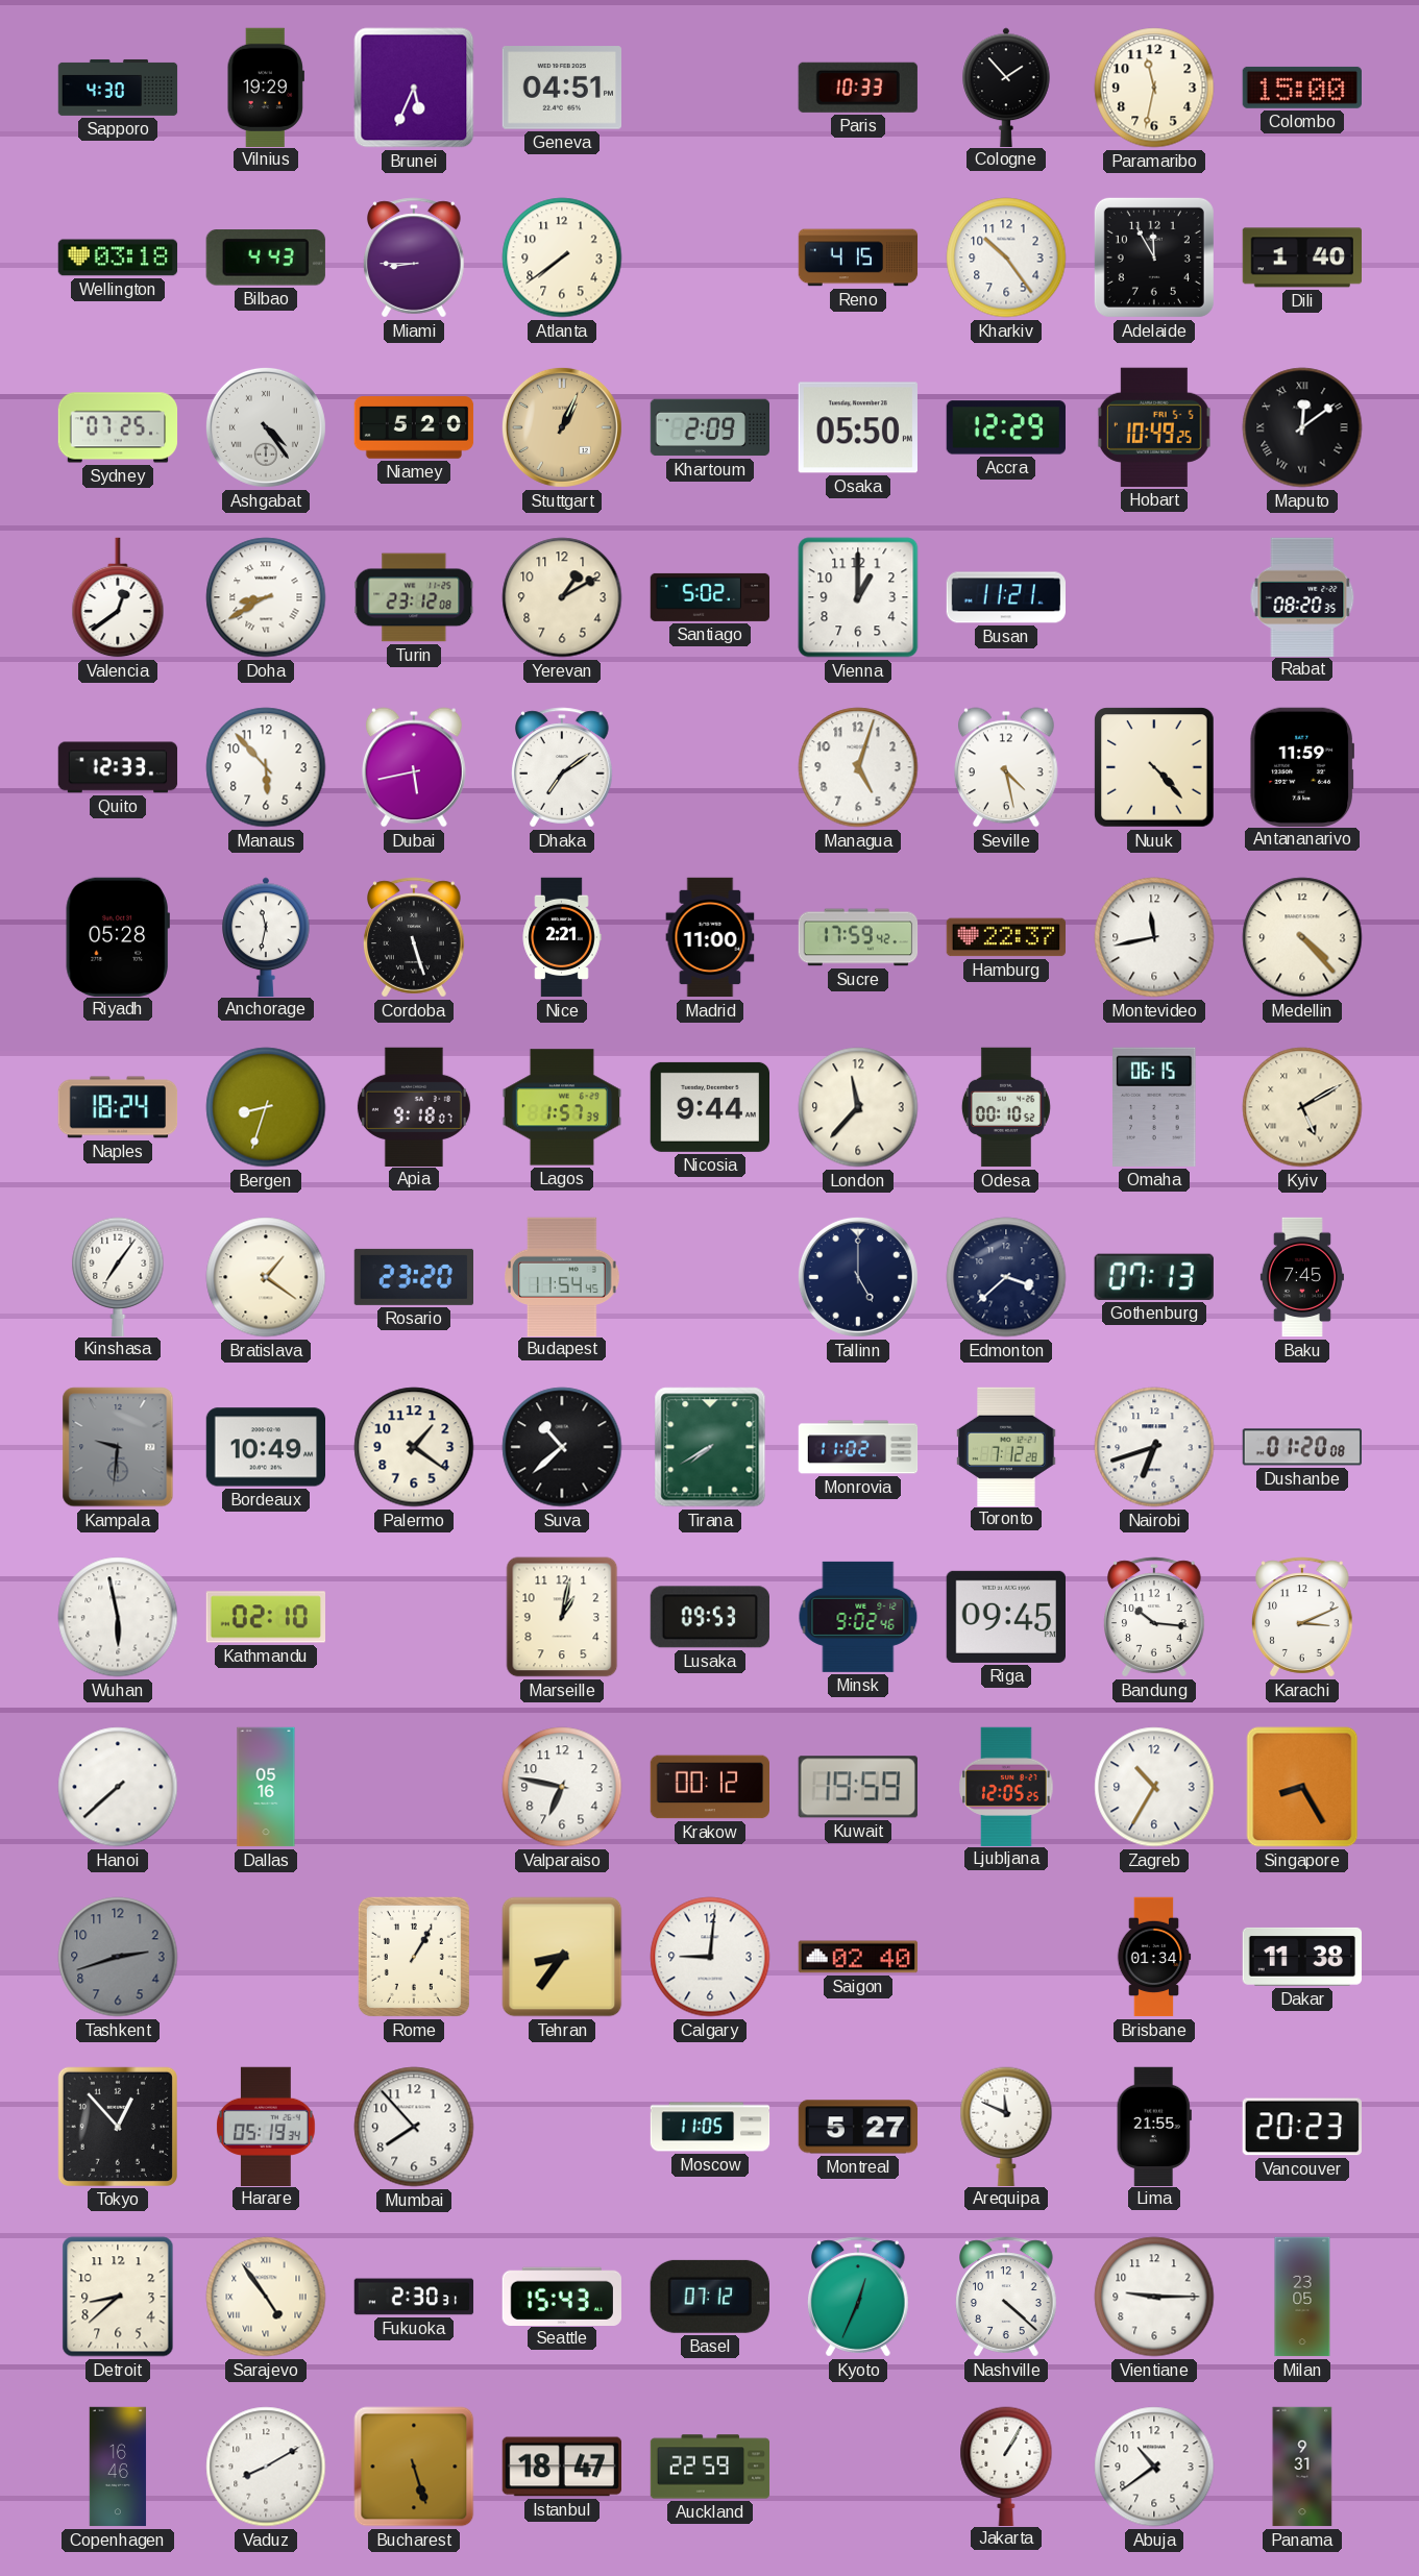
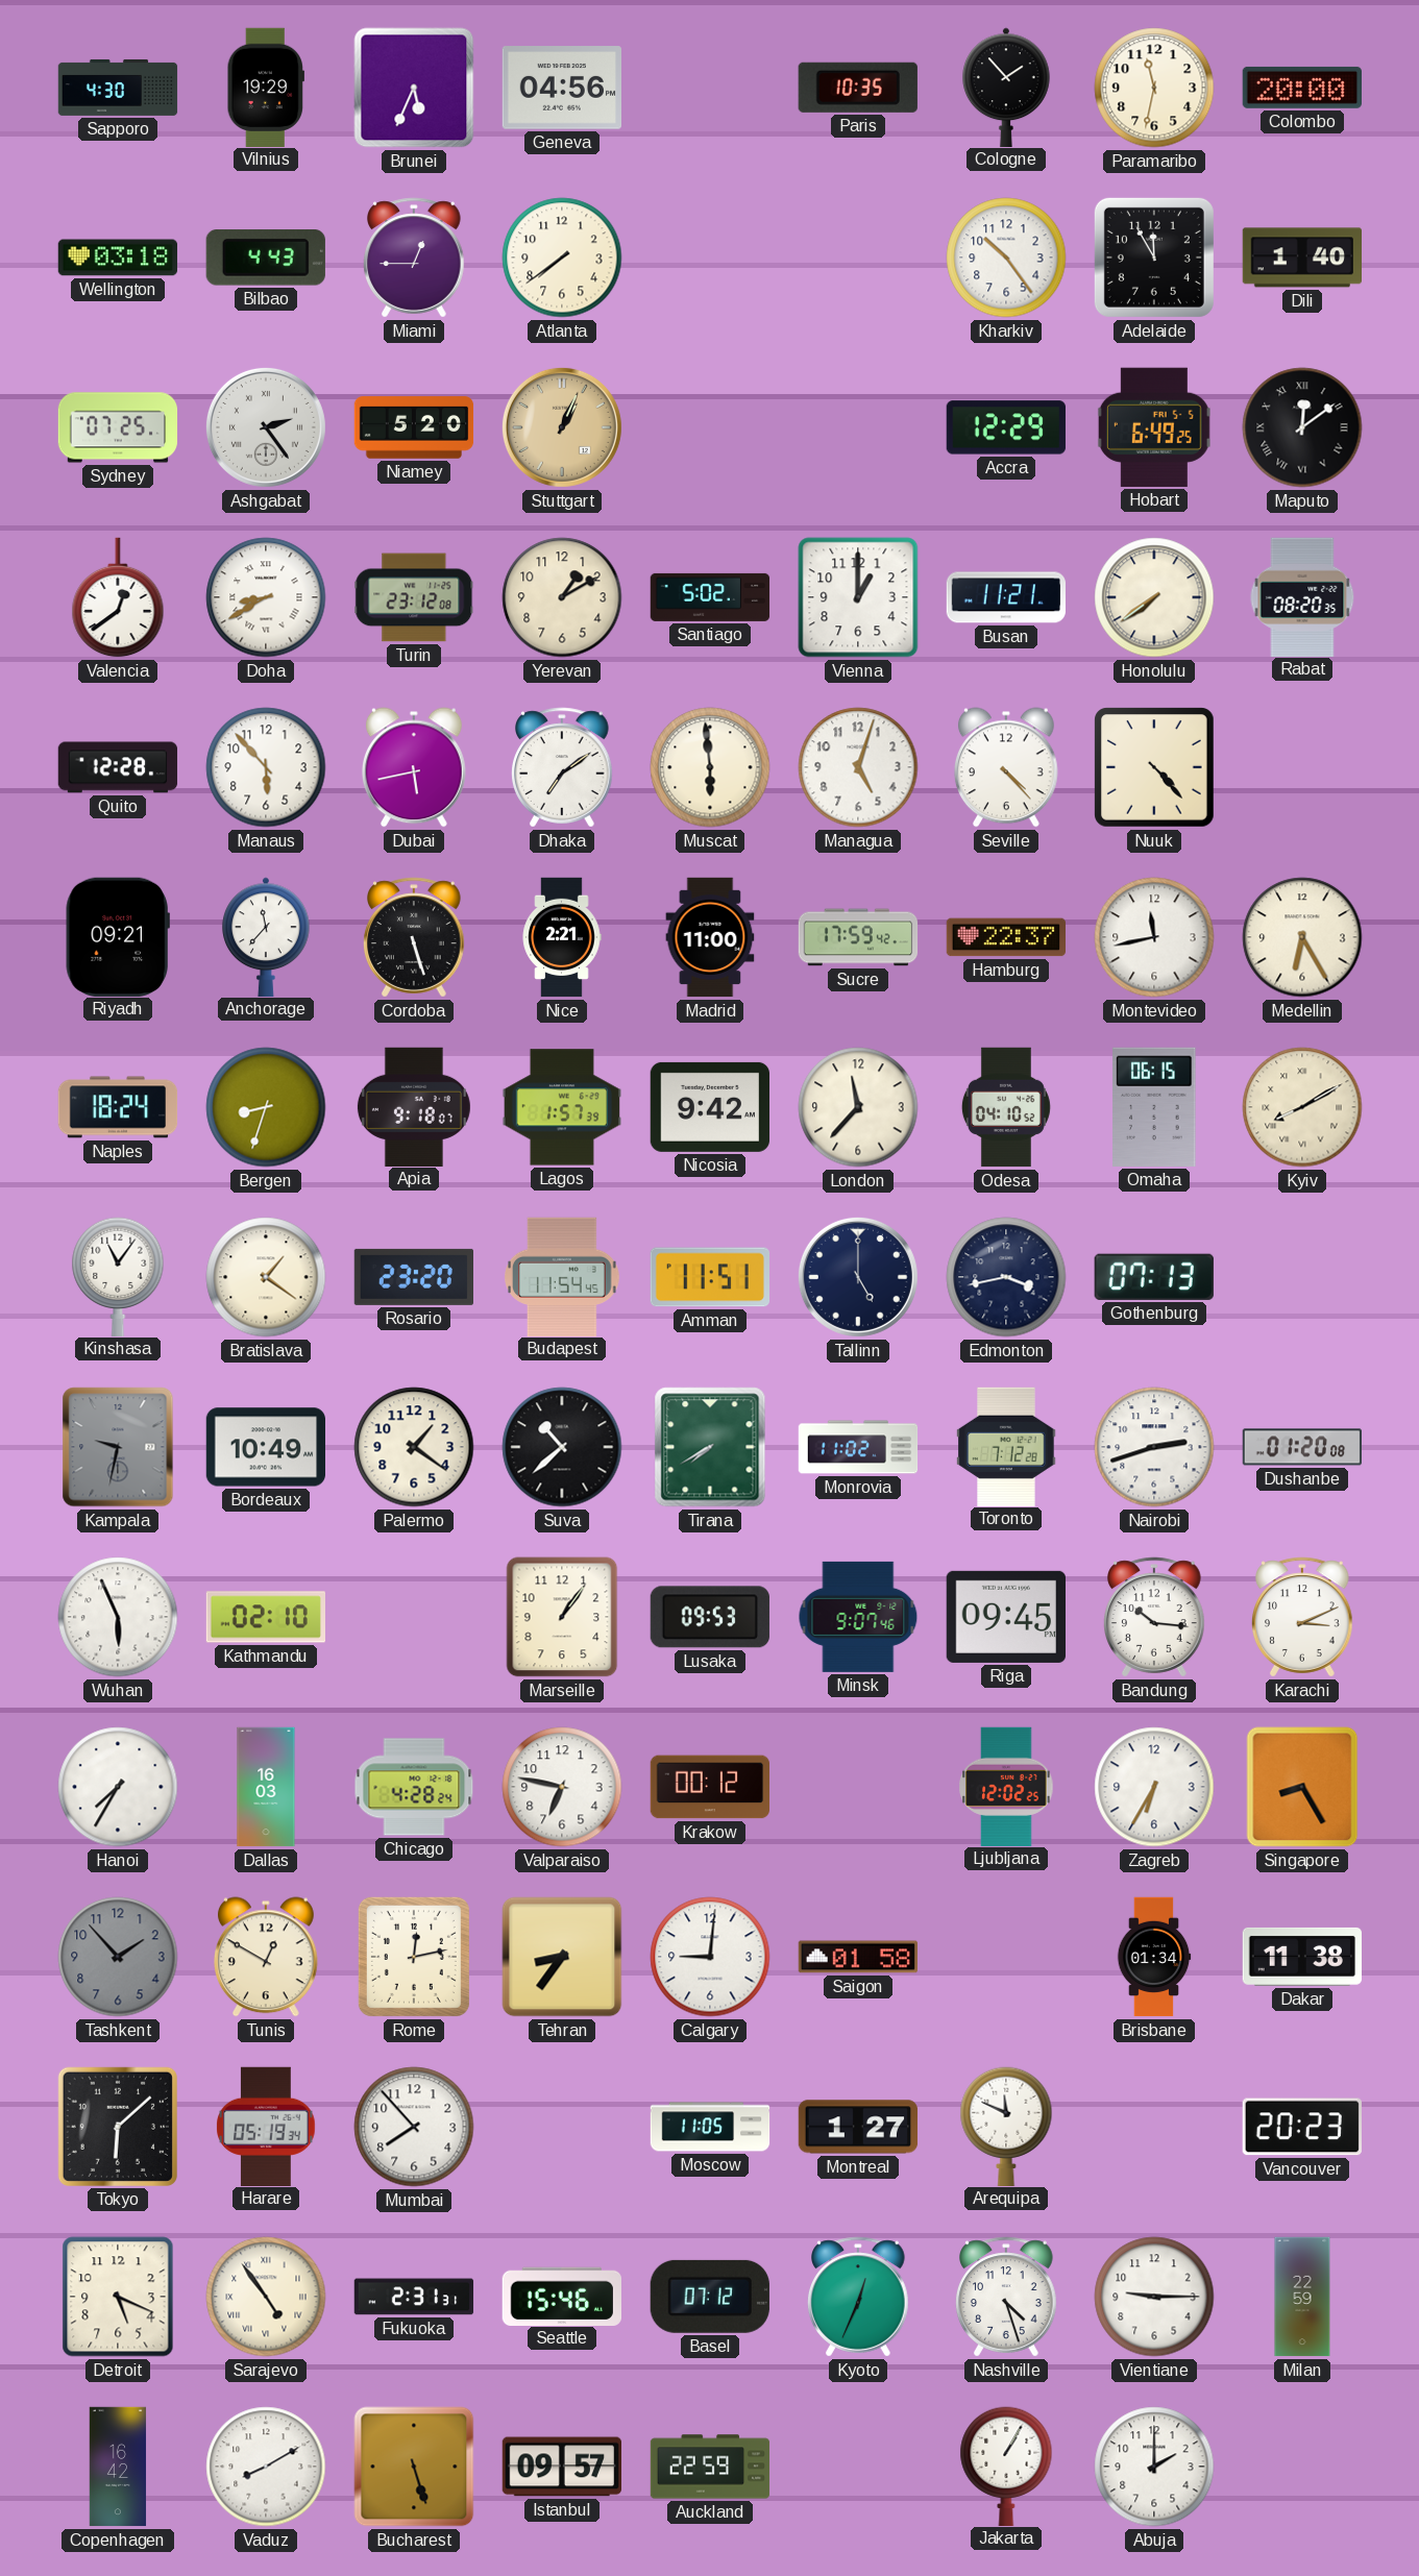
Geneva: 04:51 -> 04:56 (561, 88)
Paris: 10:33 -> 10:35 (858, 88)
Colombo: 15:00 -> 20:00 (1301, 88)
Miami: 8:45 -> 12:45 (414, 257)
Reno: 4:15 -> none (858, 257)
Ashgabat: 4:24 -> 2:24 (266, 427)
Khartoum: 2:09 -> none (709, 427)
Osaka: 05:50 -> none (858, 427)
Hobart: 10:49 -> 6:49 (1154, 427)
Honolulu: none -> 7:39 (1154, 597)
Quito: 12:33 -> 12:28 (118, 767)
Muscat: none -> 5:59 (710, 767)
Seville: 4:28 -> 4:23 (1006, 767)
Antananarivo: 11:59 -> none (1301, 766)
Riyadh: 05:28 -> 09:21 (118, 936)
Anchorage: 11:32 -> 11:37 (266, 936)
Medellin: 4:23 -> 6:25 (1302, 937)
Nicosia: 9:44 -> 9:42 (709, 1107)
Odesa: 00:10 -> 04:10 (1006, 1107)
Kyiv: 5:10 -> 8:10 (1302, 1107)
Kinshasa: 7:06 -> 11:06 (118, 1276)
Amman: none -> 11:51 (709, 1277)
Edmonton: 3:38 -> 3:43 (1006, 1277)
Baku: 7:45 -> none (1302, 1277)
Kampala: 9:31 -> 9:32 (118, 1447)
Nairobi: 6:42 -> 2:42 (1154, 1447)
Wuhan: 5:58 -> 5:56 (118, 1617)
Marseille: 1:02 -> 1:06 (562, 1617)
Minsk: 9:02 -> 9:07 (858, 1617)
Hanoi: 7:38 -> 7:35 (118, 1787)
Dallas: 05:16 -> 16:03 (266, 1787)
Chicago: none -> 4:28 (414, 1787)
Kuwait: 19:59 -> none (858, 1787)
Ljubljana: 12:05 -> 12:02 (1006, 1786)
Zagreb: 10:35 -> 6:35 (1154, 1787)
Tashkent: 2:42 -> 1:53 (118, 1957)
Tunis: none -> 12:50 (266, 1957)
Rome: 1:05 -> 12:13 (414, 1957)
Saigon: 02:40 -> 01:58 (857, 1957)
Tokyo: 12:53 -> 6:08 (118, 2127)
Montreal: 5:27 -> 1:27 (858, 2127)
Lima: 21:55 -> none (1154, 2126)
Detroit: 8:38 -> 5:19 (118, 2297)
Fukuoka: 2:30 -> 2:31 (414, 2297)
Seattle: 15:43 -> 15:46 (561, 2296)
Nashville: 4:22 -> 4:27 (1006, 2297)
Milan: 23:05 -> 22:59 (1302, 2297)
Copenhagen: 16:46 -> 16:42 (118, 2467)
Istanbul: 18:47 -> 09:57 (561, 2467)
Abuja: 10:39 -> 2:00 (1154, 2467)
Panama: 9:31 -> none (1302, 2467)
